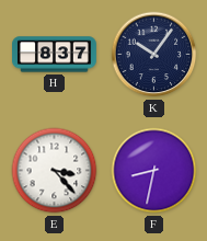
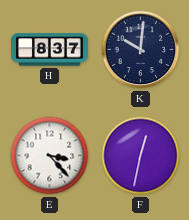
K: 10:06 -> 10:01 (141, 50)
F: 8:32 -> 12:32 (141, 156)
